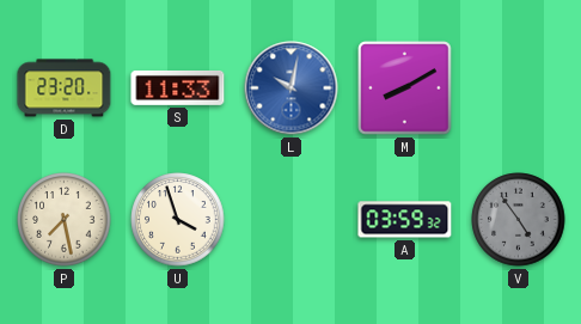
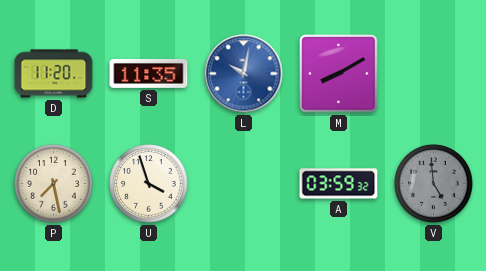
D: 23:20 -> 11:20 (54, 74)
S: 11:33 -> 11:35 (149, 73)
V: 4:54 -> 4:59 (434, 184)
